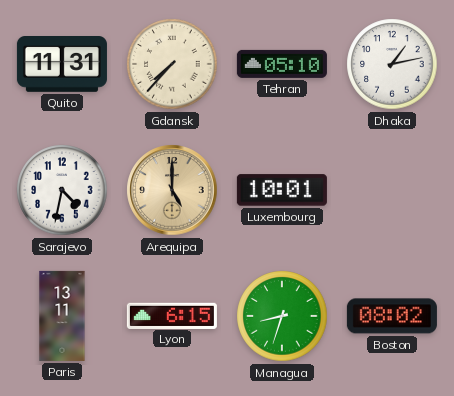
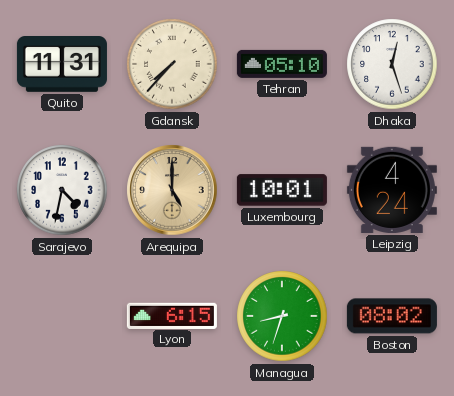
Dhaka: 1:13 -> 12:27 (392, 64)
Leipzig: none -> 4:24 (392, 190)
Paris: 13:11 -> none (62, 316)
